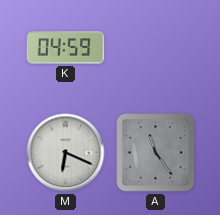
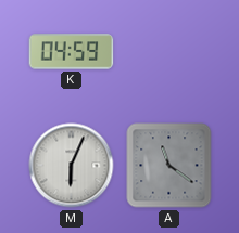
M: 6:19 -> 6:04 (72, 166)
A: 11:24 -> 11:21 (169, 166)
